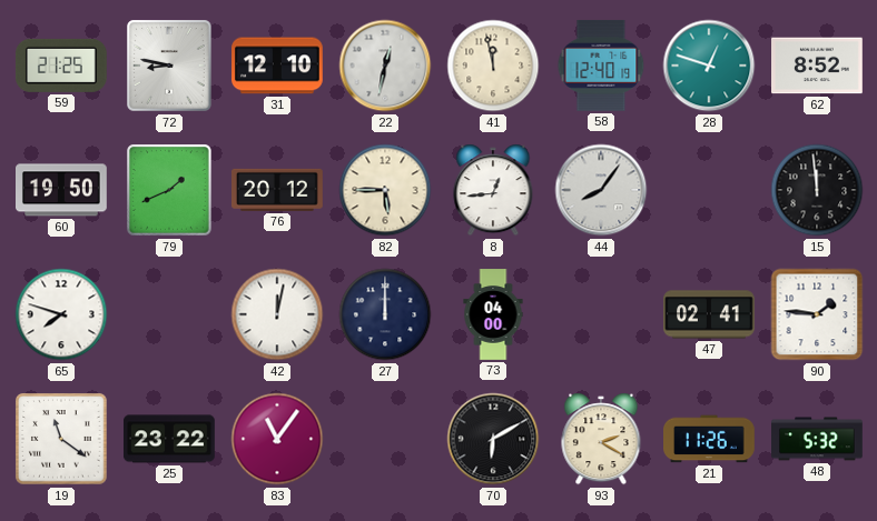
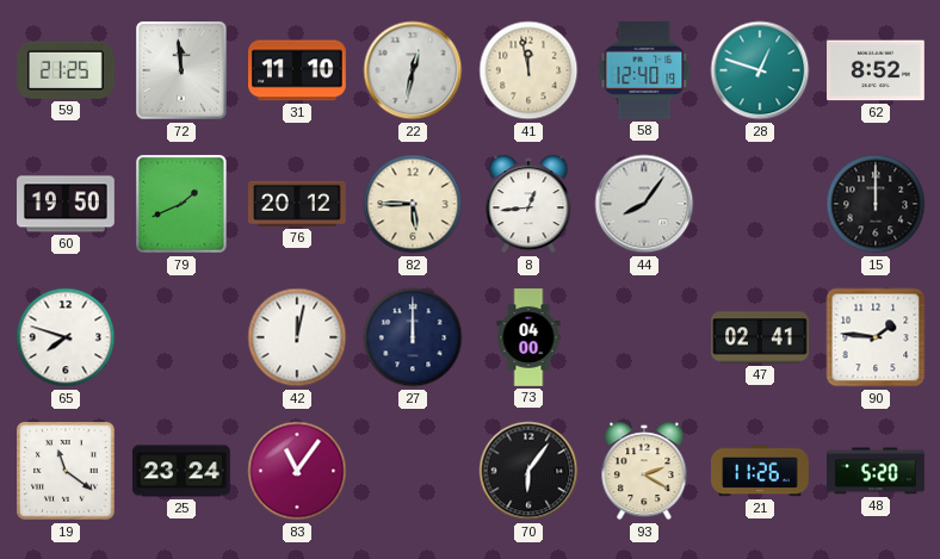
72: 8:47 -> 11:59 (181, 70)
31: 12:10 -> 11:10 (298, 70)
15: 11:59 -> 12:00 (876, 204)
25: 23:22 -> 23:24 (183, 471)
70: 6:10 -> 6:06 (528, 471)
48: 5:32 -> 5:20 (876, 471)
